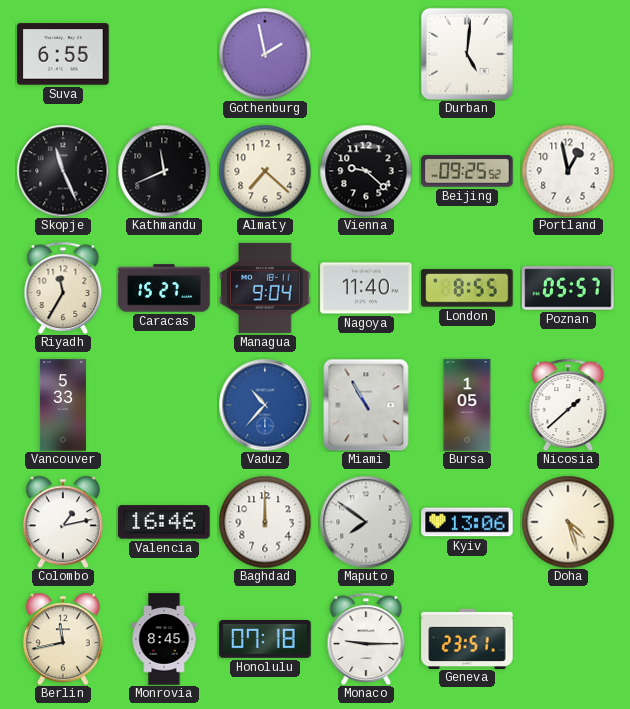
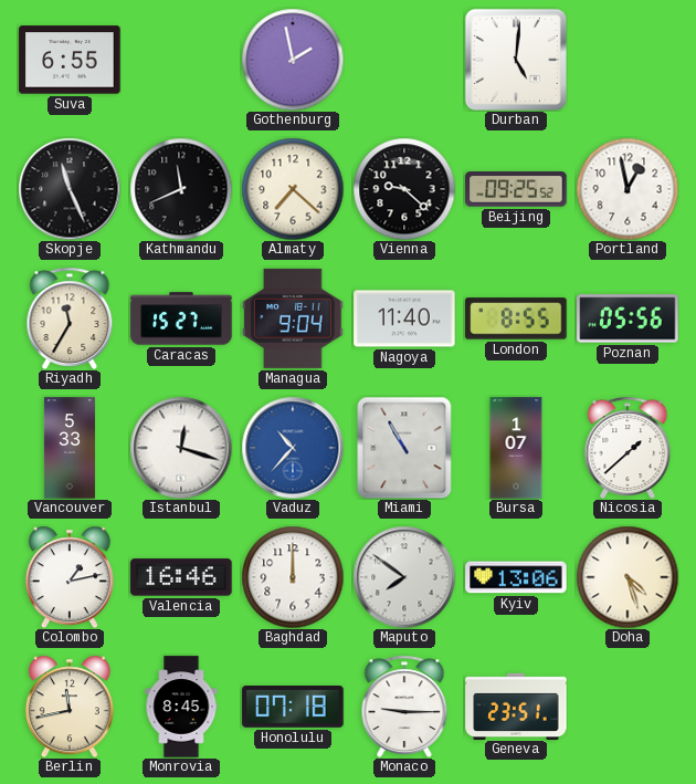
Poznan: 05:57 -> 05:56 (628, 318)
Istanbul: none -> 12:18 (181, 448)
Bursa: 1:05 -> 1:07 (516, 448)
